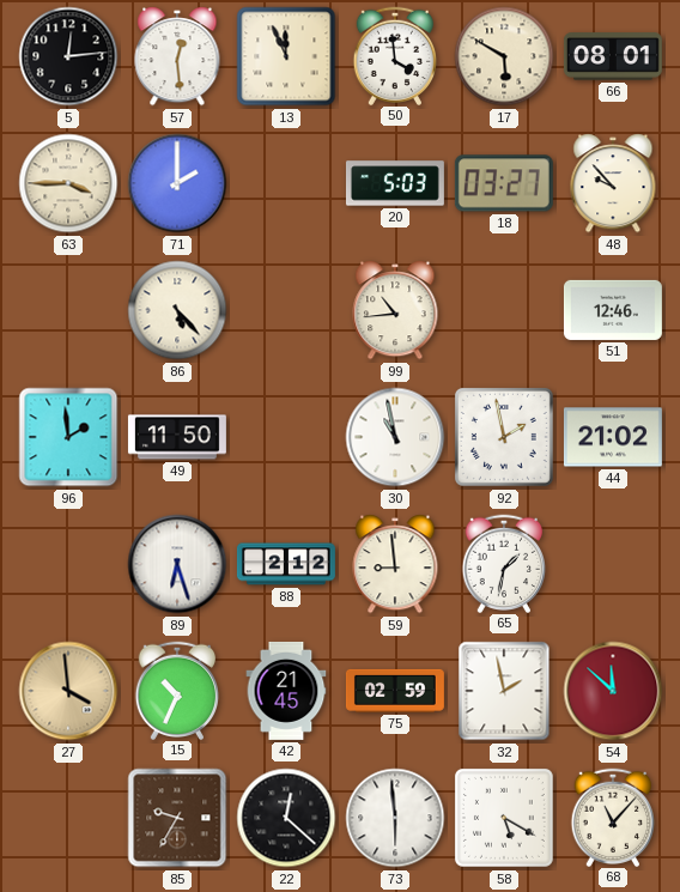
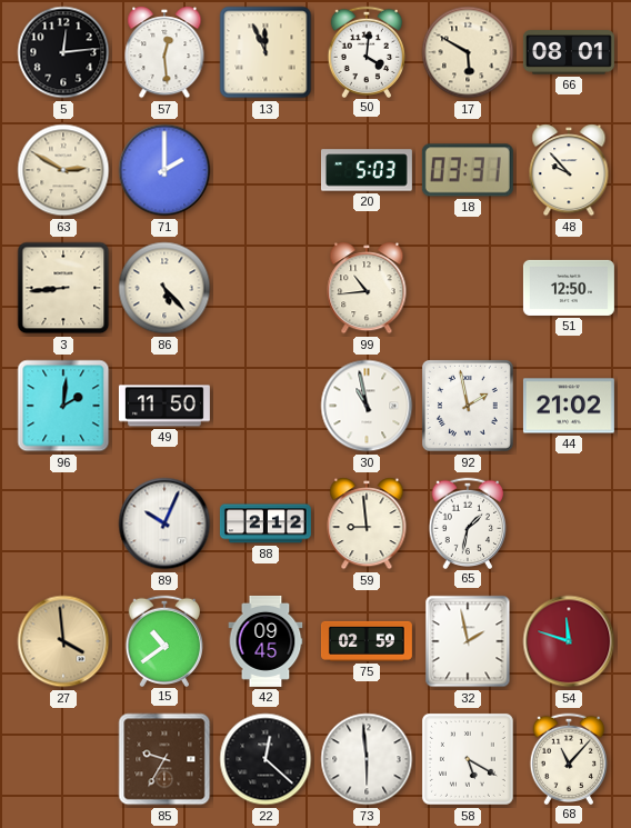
50: 3:59 -> 4:01 (367, 51)
63: 3:45 -> 2:50 (63, 170)
18: 03:27 -> 03:31 (468, 170)
3: none -> 8:44 (63, 288)
51: 12:46 -> 12:50 (569, 288)
96: 1:59 -> 2:01 (63, 406)
89: 6:27 -> 10:04 (164, 523)
15: 10:34 -> 10:39 (164, 640)
42: 21:45 -> 09:45 (266, 641)
54: 11:52 -> 11:48 (569, 641)
